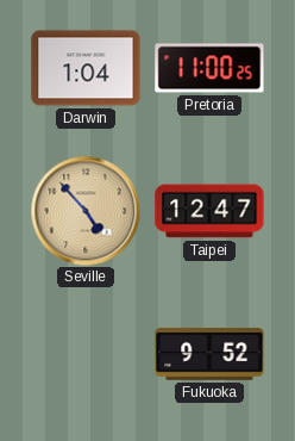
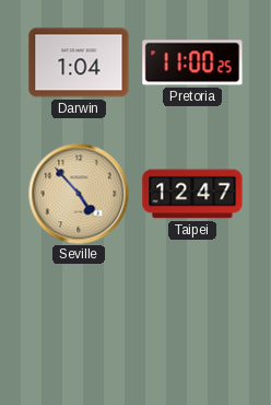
Fukuoka: 9:52 -> none (209, 354)
